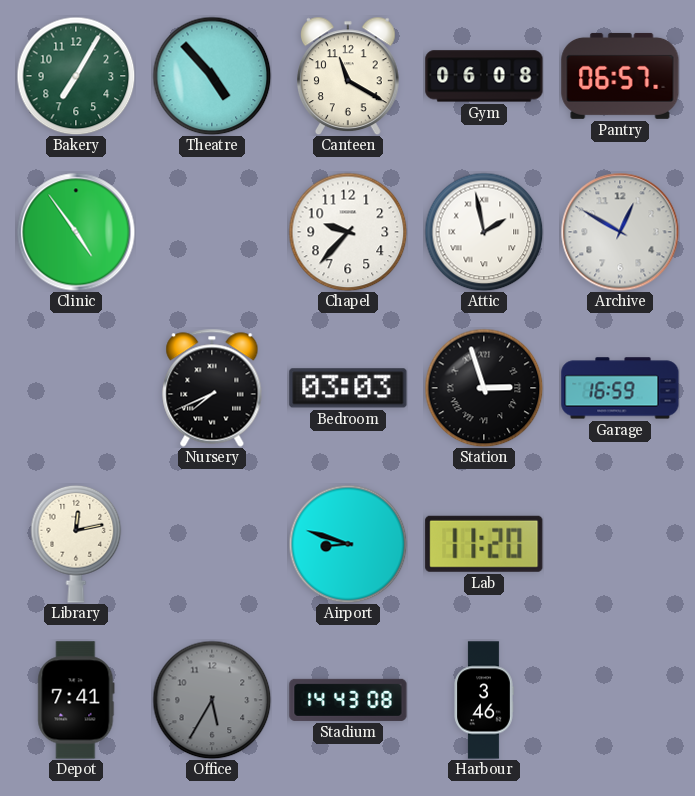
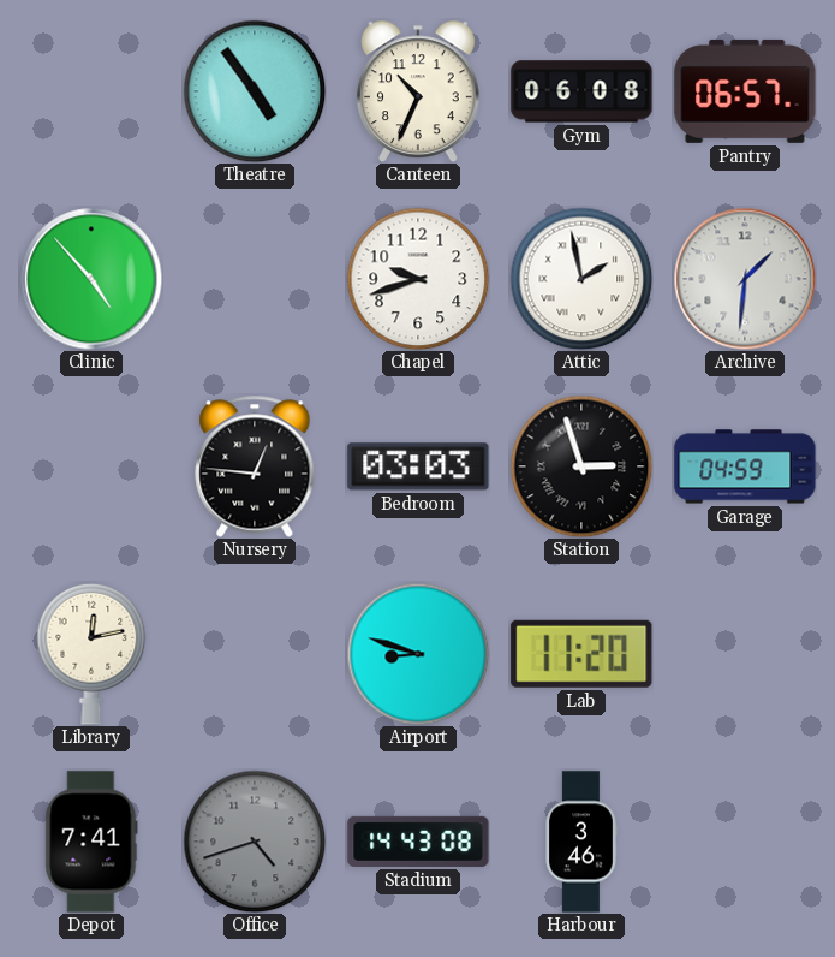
Bakery: 7:05 -> none (76, 76)
Theatre: 4:53 -> 4:54 (255, 91)
Canteen: 11:20 -> 10:34 (419, 91)
Clinic: 4:54 -> 4:53 (91, 279)
Chapel: 9:37 -> 9:42 (418, 279)
Archive: 12:50 -> 1:31 (745, 279)
Nursery: 7:41 -> 12:46 (255, 466)
Garage: 16:59 -> 04:59 (745, 466)
Office: 5:35 -> 4:42 (255, 842)
